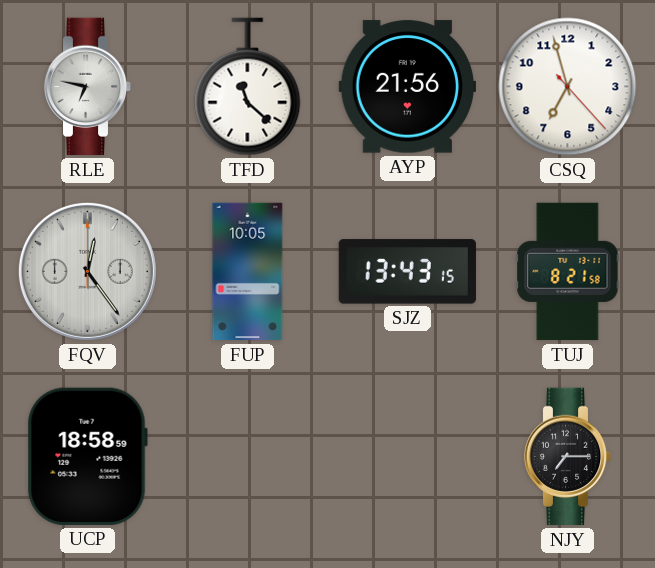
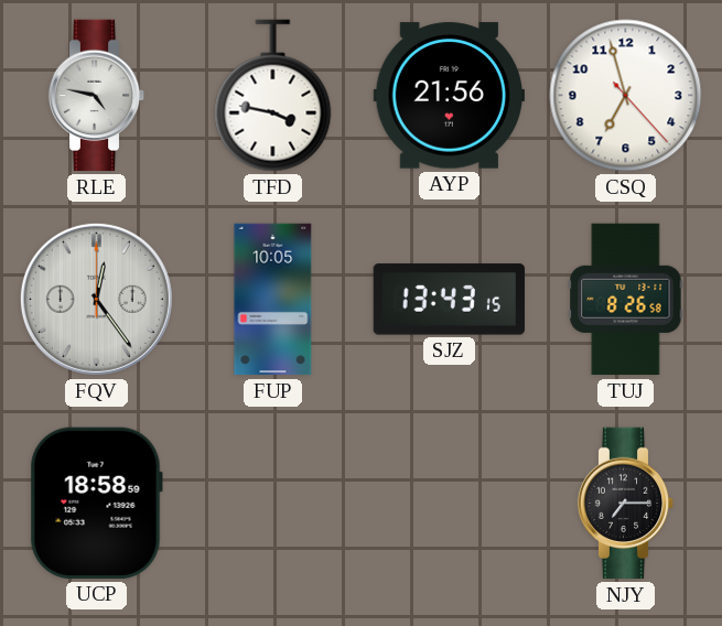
RLE: 6:47 -> 4:47 (97, 96)
TFD: 11:22 -> 3:47 (273, 96)
TUJ: 8:21 -> 8:26 (626, 300)
